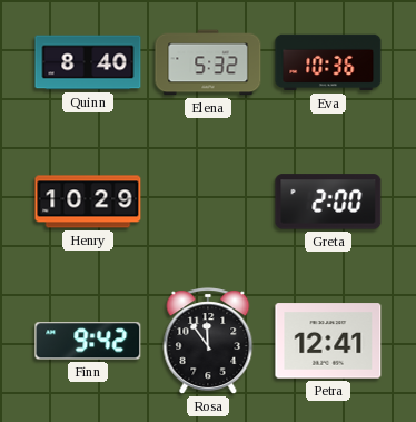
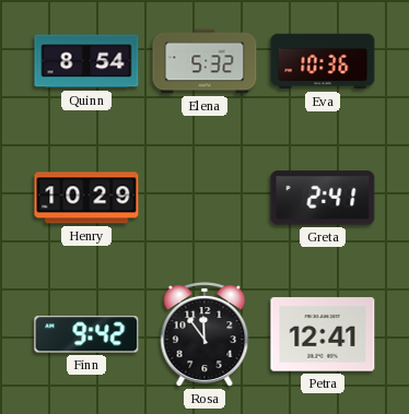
Quinn: 8:40 -> 8:54 (86, 61)
Greta: 2:00 -> 2:41 (323, 198)
